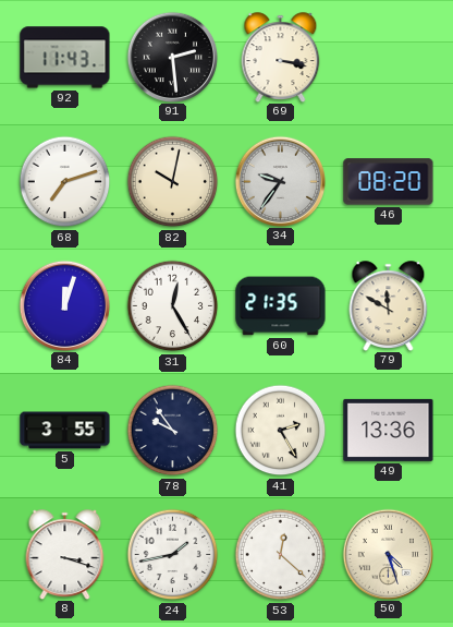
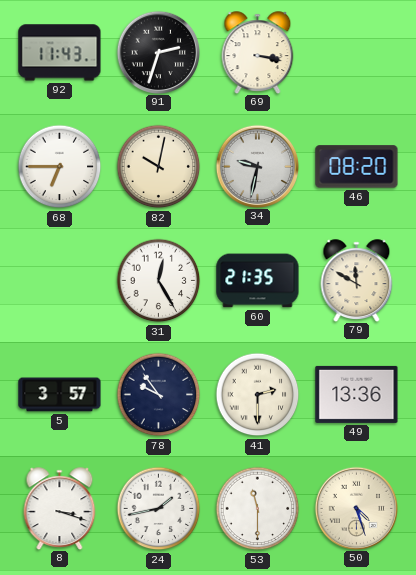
91: 2:29 -> 2:33 (158, 52)
68: 7:12 -> 6:45 (60, 167)
34: 9:36 -> 9:32 (257, 166)
84: 12:03 -> none (64, 305)
5: 3:55 -> 3:57 (60, 395)
41: 2:25 -> 2:30 (258, 395)
53: 12:22 -> 11:30 (258, 509)
